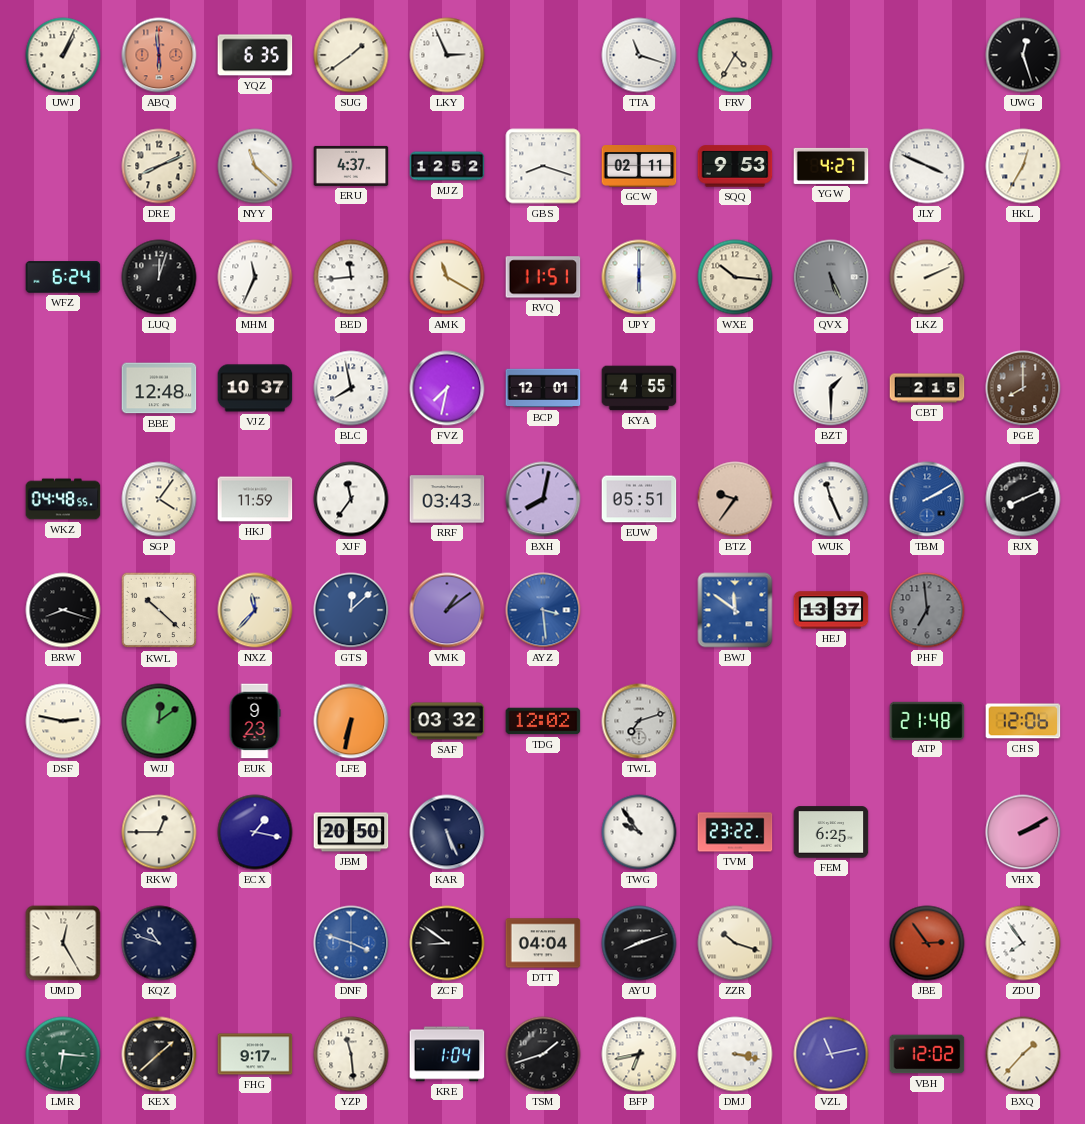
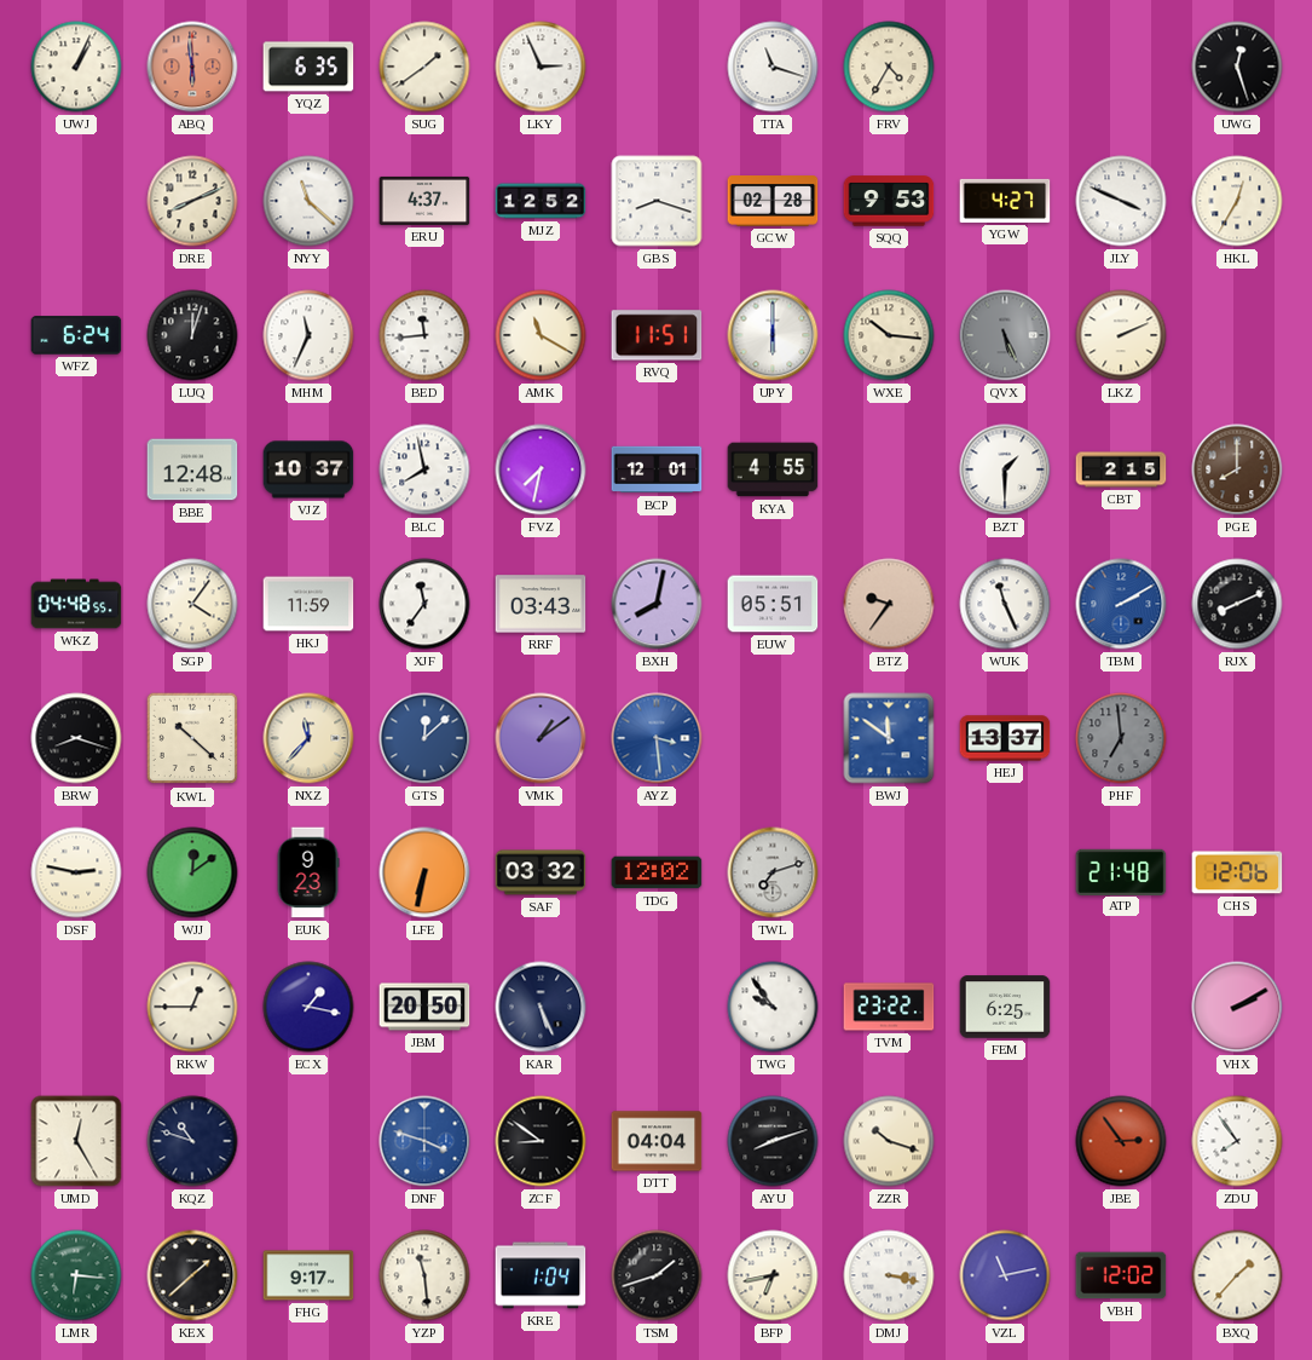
GCW: 02:11 -> 02:28 (773, 202)
